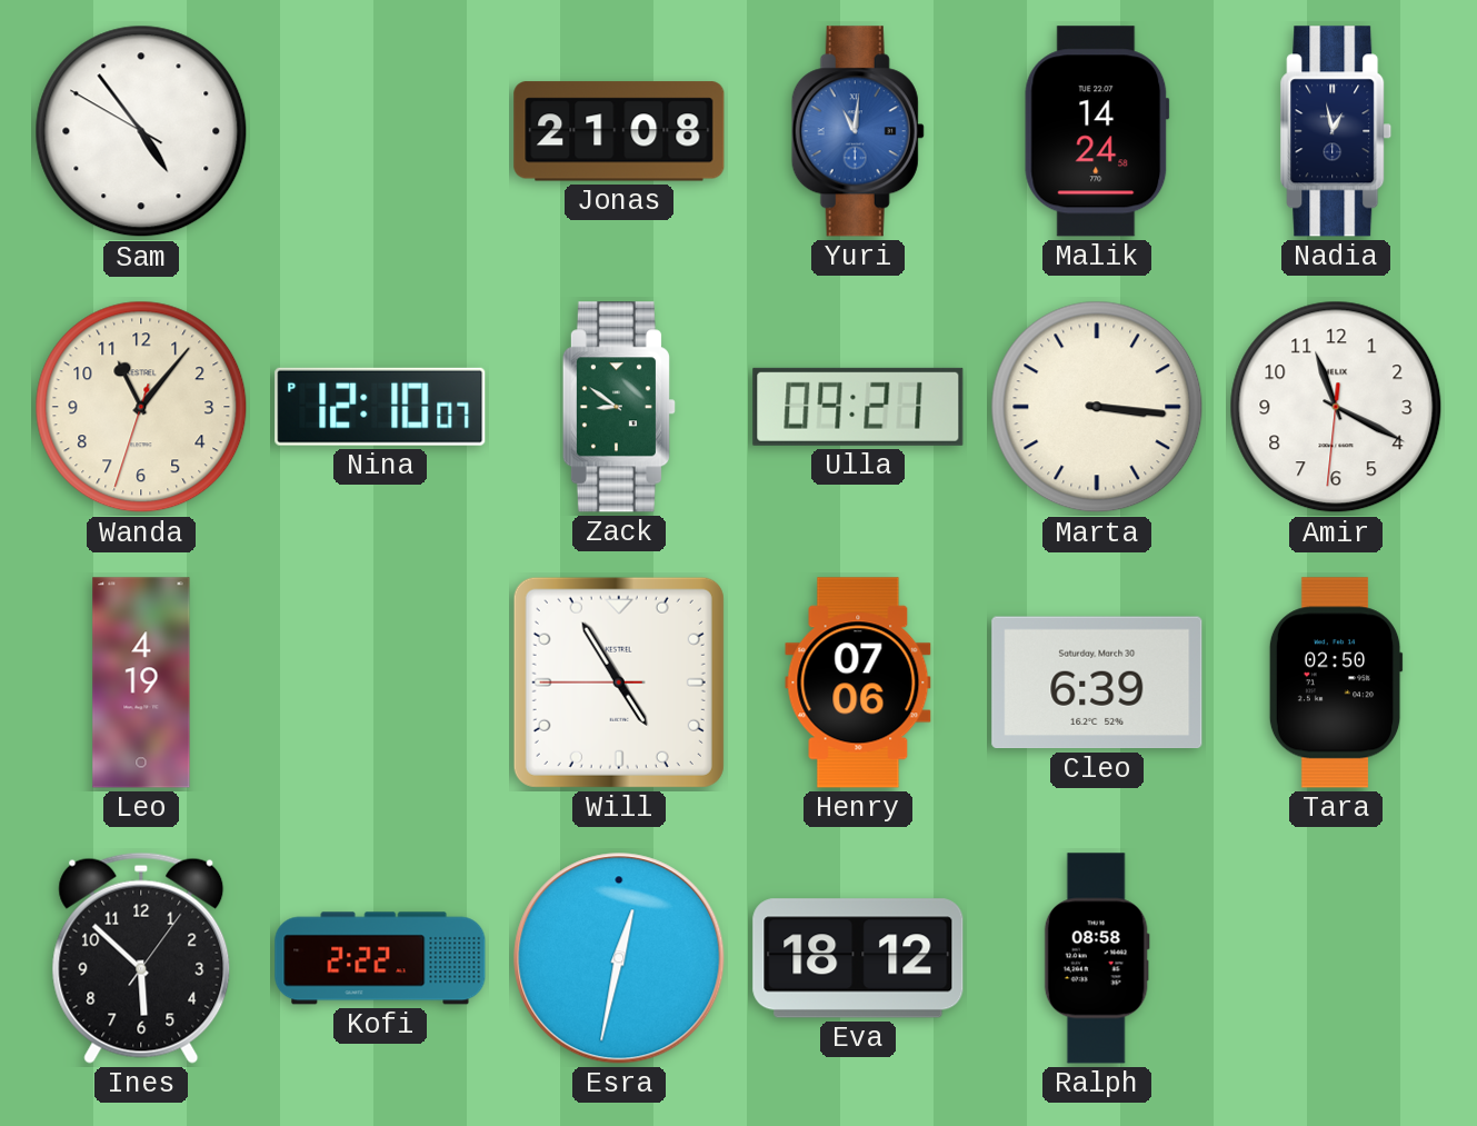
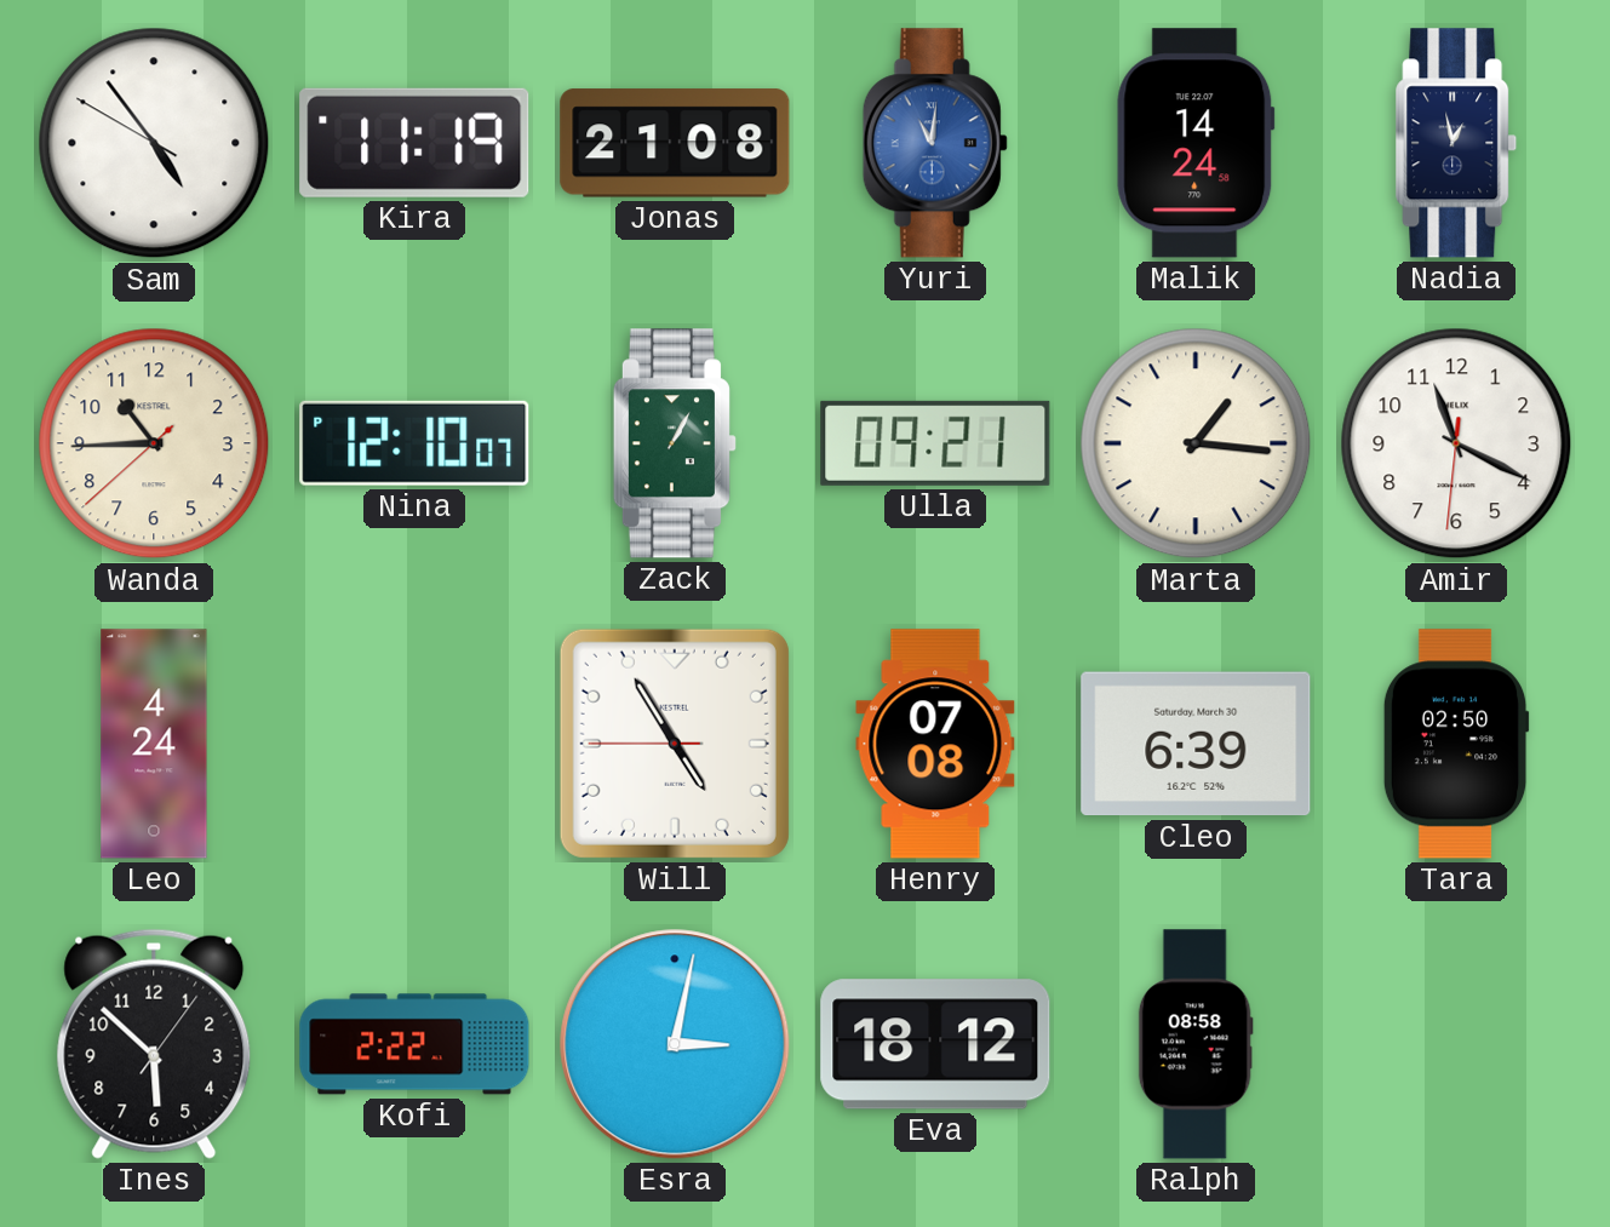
Kira: none -> 11:19 (414, 143)
Wanda: 11:06 -> 10:44 (154, 443)
Zack: 8:51 -> 1:05 (675, 443)
Marta: 3:16 -> 1:16 (1196, 443)
Leo: 4:19 -> 4:24 (154, 744)
Henry: 07:06 -> 07:08 (935, 744)
Esra: 12:32 -> 3:02 (675, 1044)
